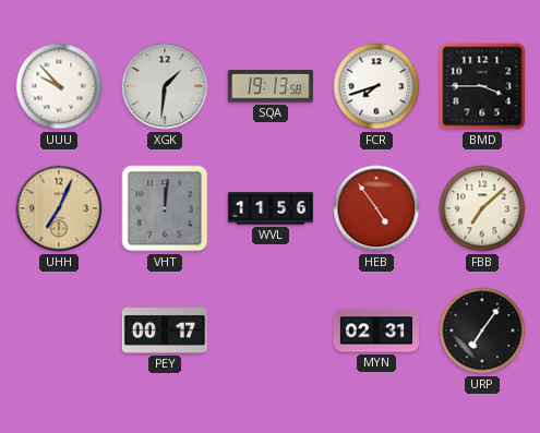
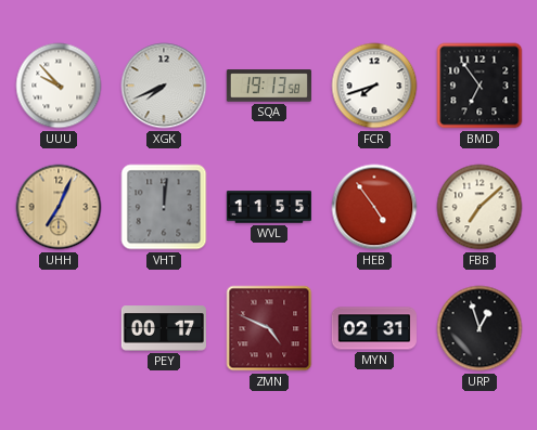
XGK: 1:31 -> 7:41 (164, 86)
BMD: 3:45 -> 6:54 (480, 86)
WVL: 11:56 -> 11:55 (268, 207)
ZMN: none -> 4:49 (269, 328)
URP: 7:06 -> 12:57 (480, 328)
